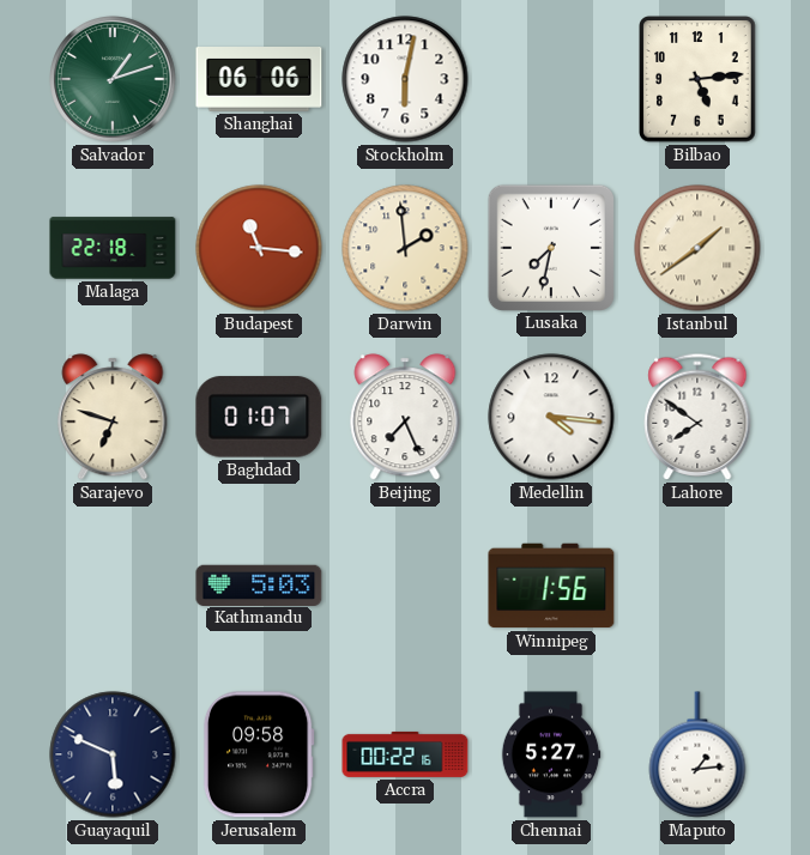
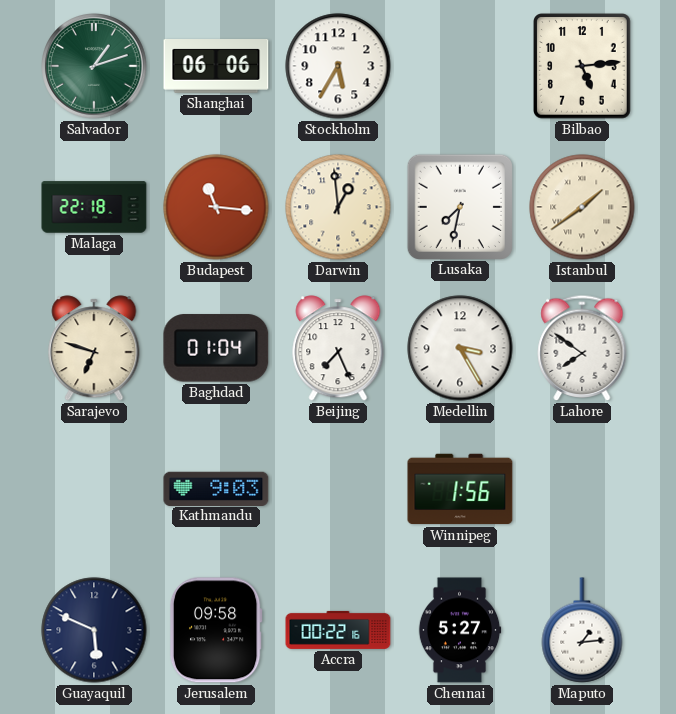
Stockholm: 6:02 -> 5:35 (338, 66)
Darwin: 1:59 -> 12:59 (338, 207)
Baghdad: 01:07 -> 01:04 (216, 348)
Medellin: 4:16 -> 3:25 (460, 348)
Kathmandu: 5:03 -> 9:03 (216, 488)
